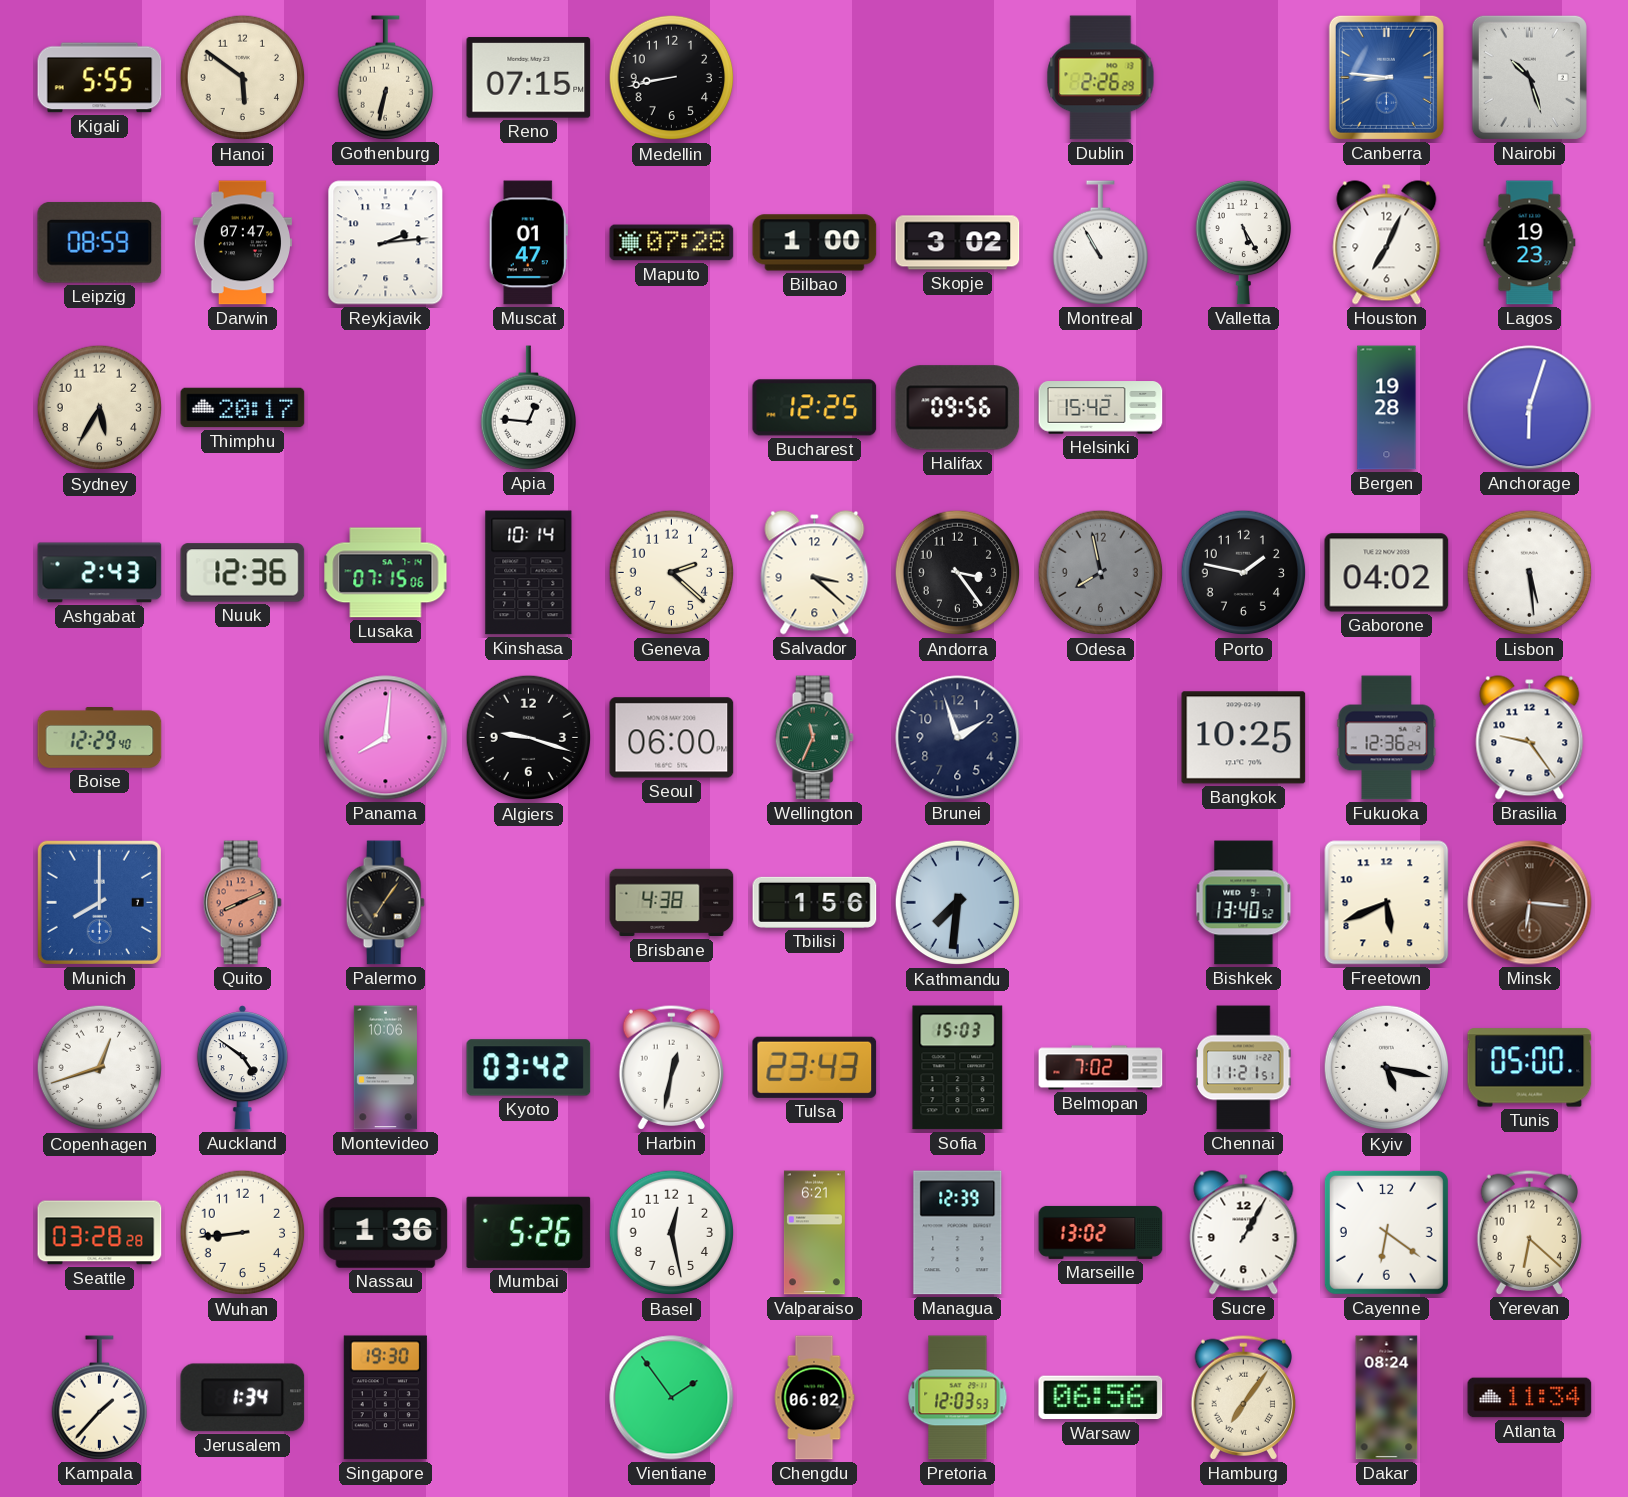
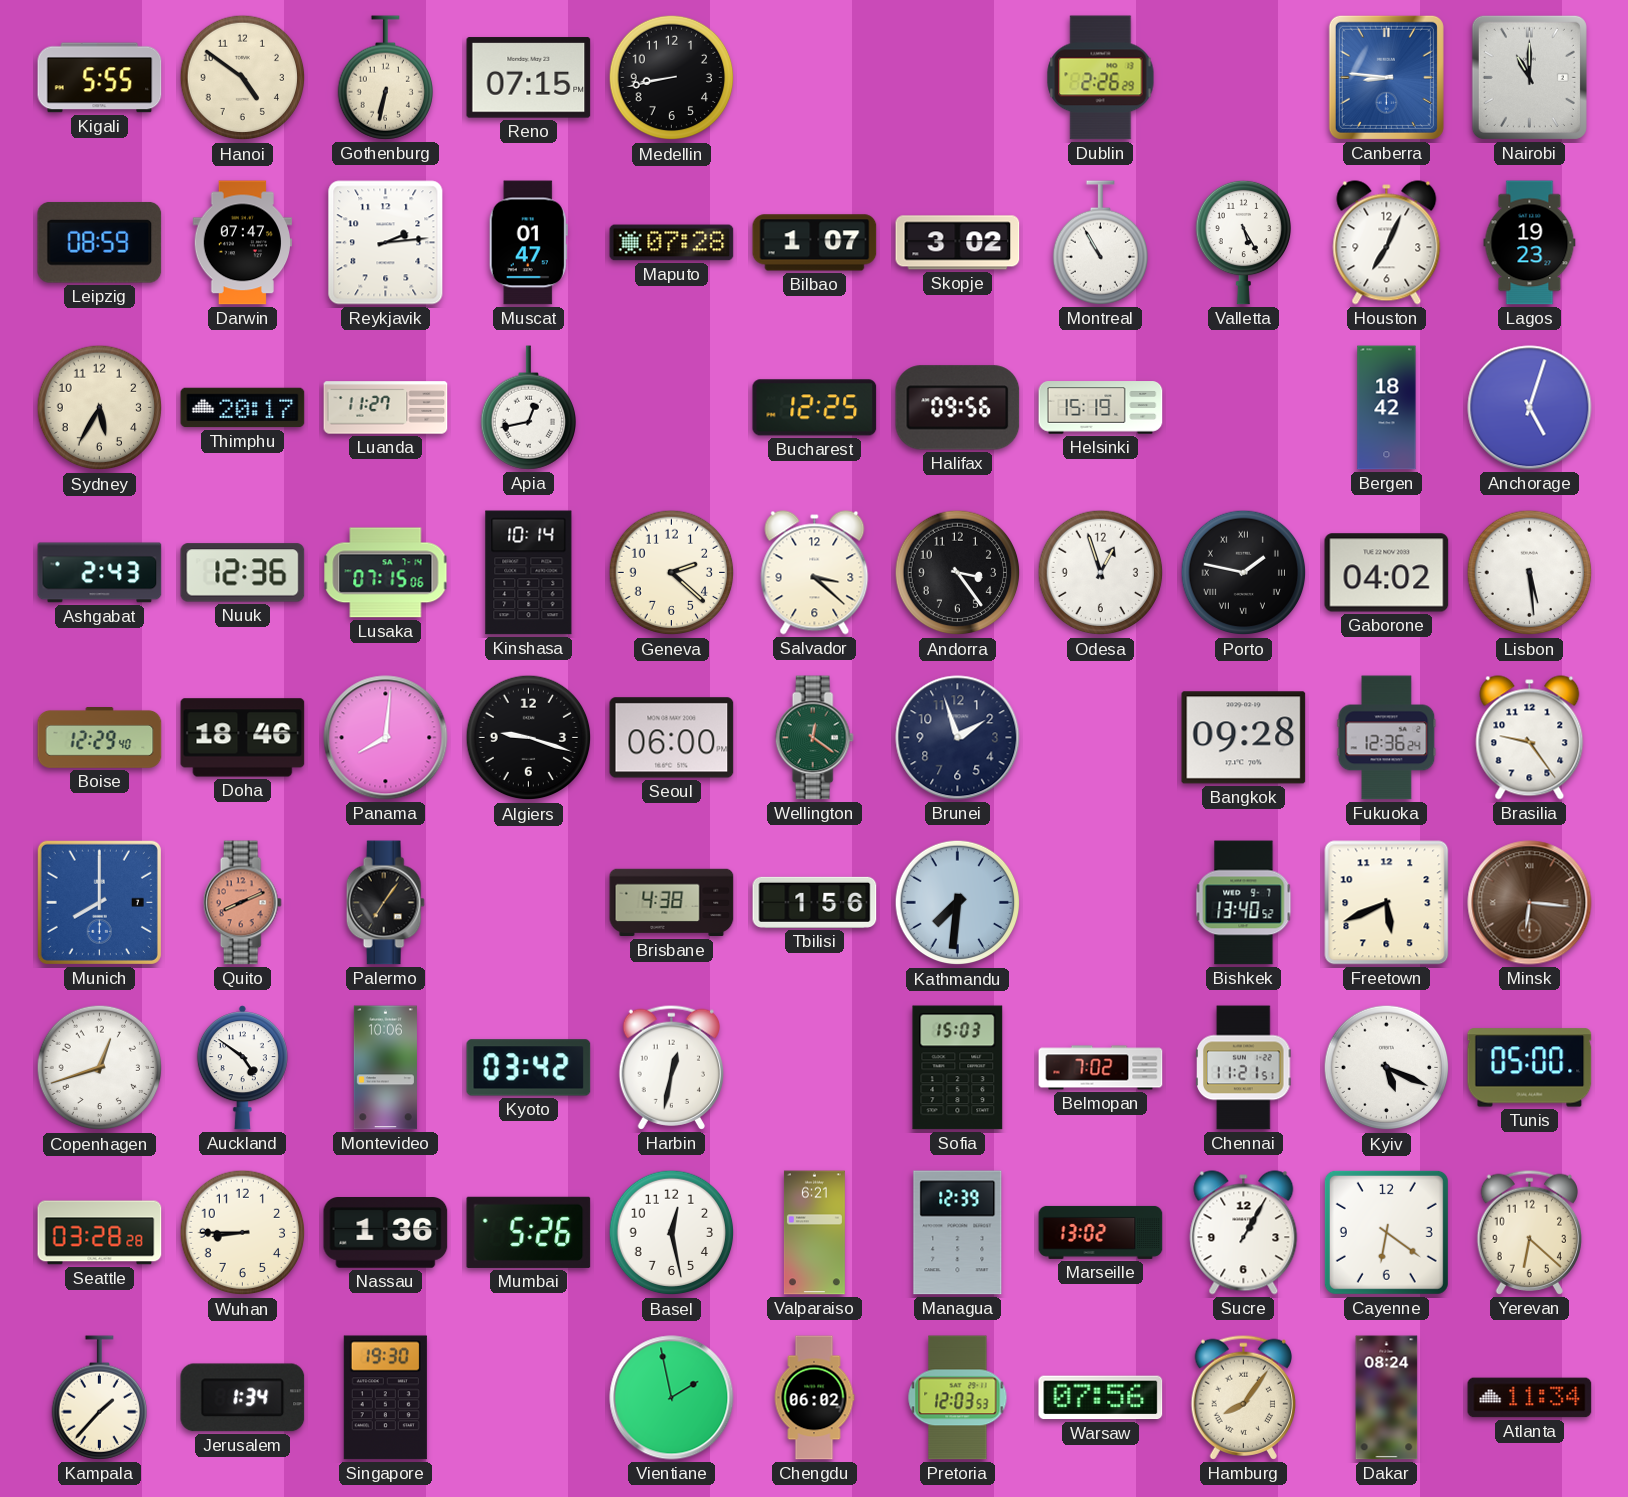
Hanoi: 5:51 -> 4:51 (243, 78)
Nairobi: 10:27 -> 11:00 (1529, 77)
Bilbao: 1:00 -> 1:07 (815, 243)
Luanda: none -> 11:27 (386, 408)
Apia: 12:46 -> 12:43 (528, 408)
Helsinki: 15:42 -> 15:19 (1101, 408)
Bergen: 19:28 -> 18:42 (1387, 408)
Anchorage: 6:03 -> 5:03 (1530, 408)
Odesa: 7:58 -> 12:57 (1101, 573)
Odesa dial: grey -> white (1101, 573)
Porto numerals: Arabic -> Roman (1244, 573)
Doha: none -> 18:46 (243, 738)
Wellington: 11:34 -> 12:21 (814, 738)
Bangkok: 10:25 -> 09:28 (1244, 738)
Tulsa: 23:43 -> none (815, 1067)
Kyiv: 5:17 -> 5:19 (1387, 1068)
Wuhan: 8:44 -> 8:45 (243, 1233)
Vientiane: 1:54 -> 1:58 (672, 1398)
Warsaw: 06:56 -> 07:56 (1101, 1398)
Hamburg: 7:06 -> 8:06 (1243, 1397)
